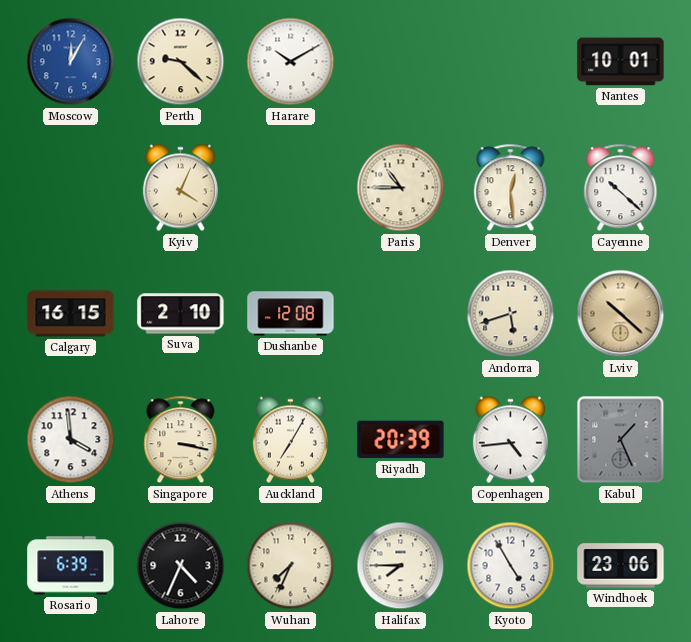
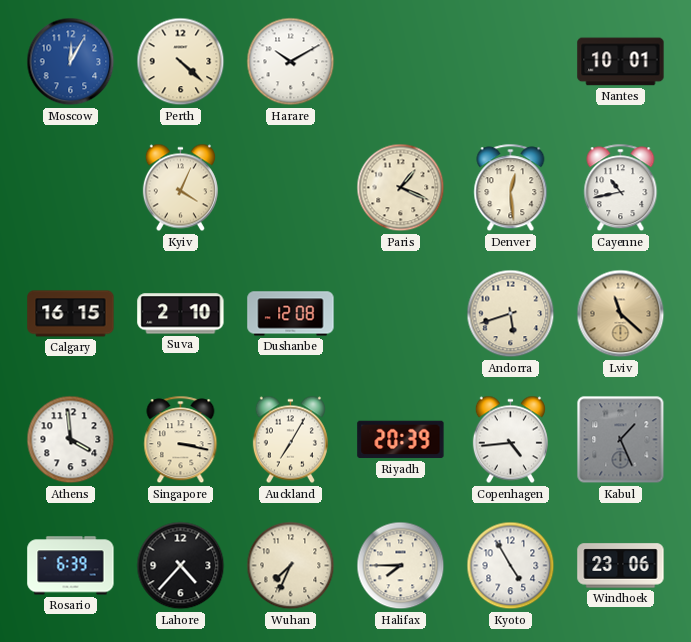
Perth: 9:22 -> 4:22 (181, 62)
Paris: 10:45 -> 1:19 (401, 188)
Cayenne: 10:22 -> 10:43 (621, 188)
Lviv: 10:22 -> 11:22 (621, 314)
Lahore: 4:34 -> 4:37 (181, 566)
